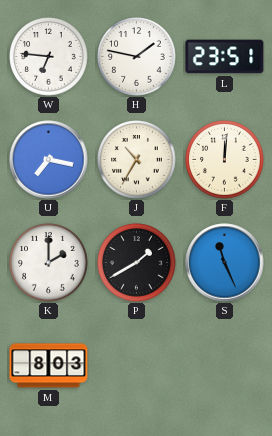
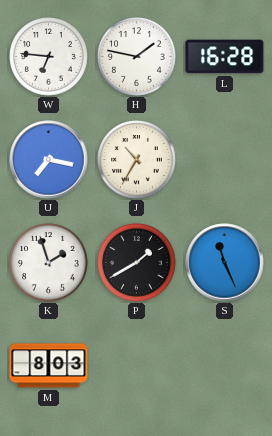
L: 23:51 -> 16:28 (225, 57)
F: 12:01 -> none (225, 160)
K: 2:00 -> 1:57 (49, 263)
